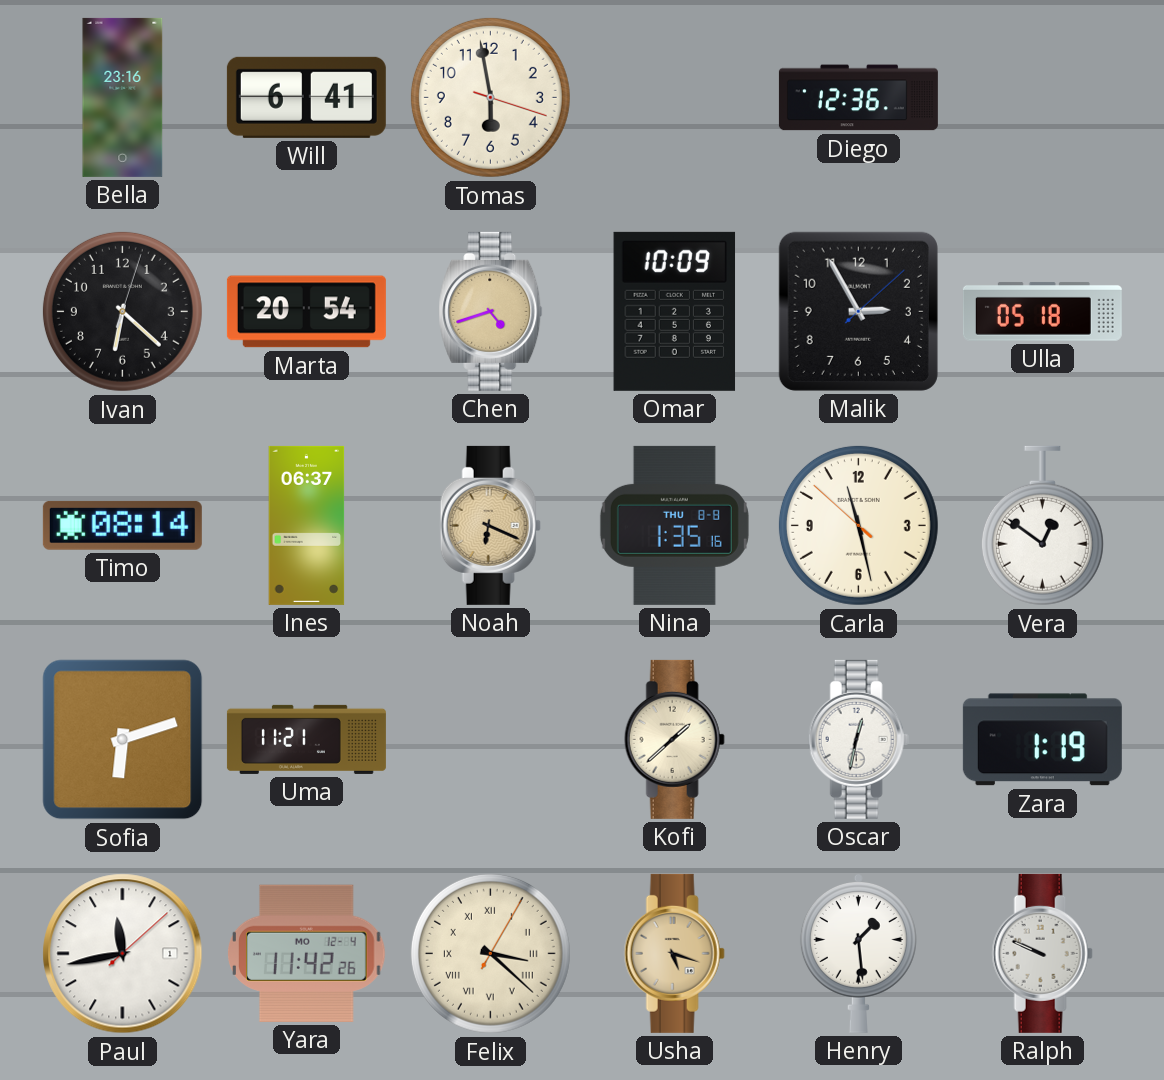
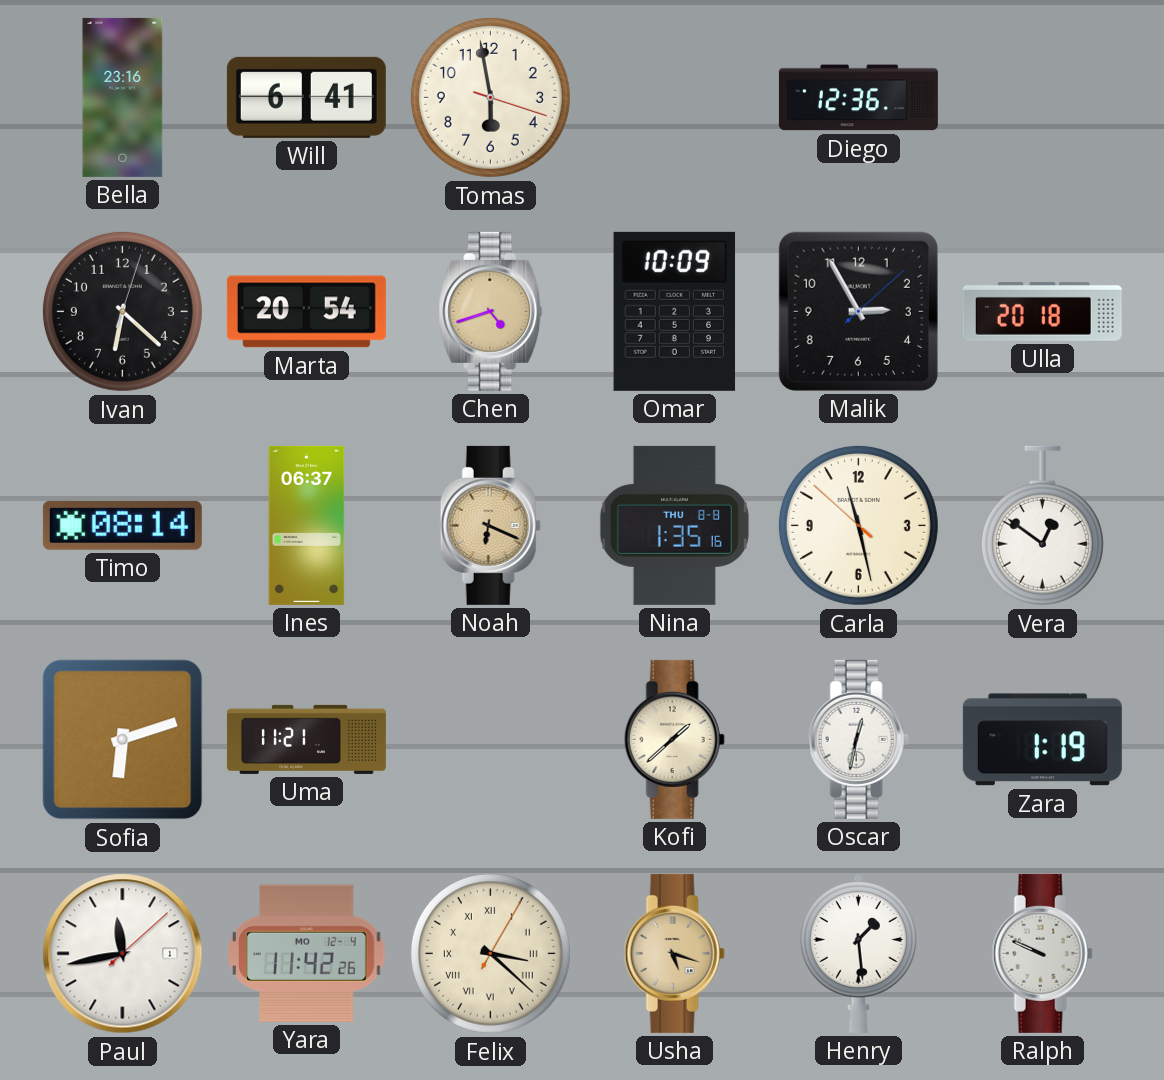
Ulla: 05:18 -> 20:18 (1042, 311)
